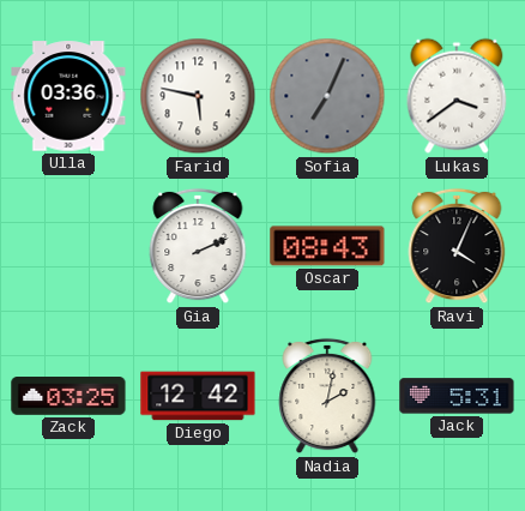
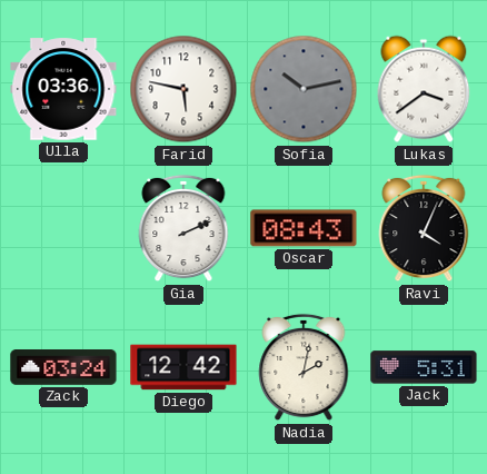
Sofia: 7:04 -> 10:13 (304, 89)
Zack: 03:25 -> 03:24 (63, 368)
